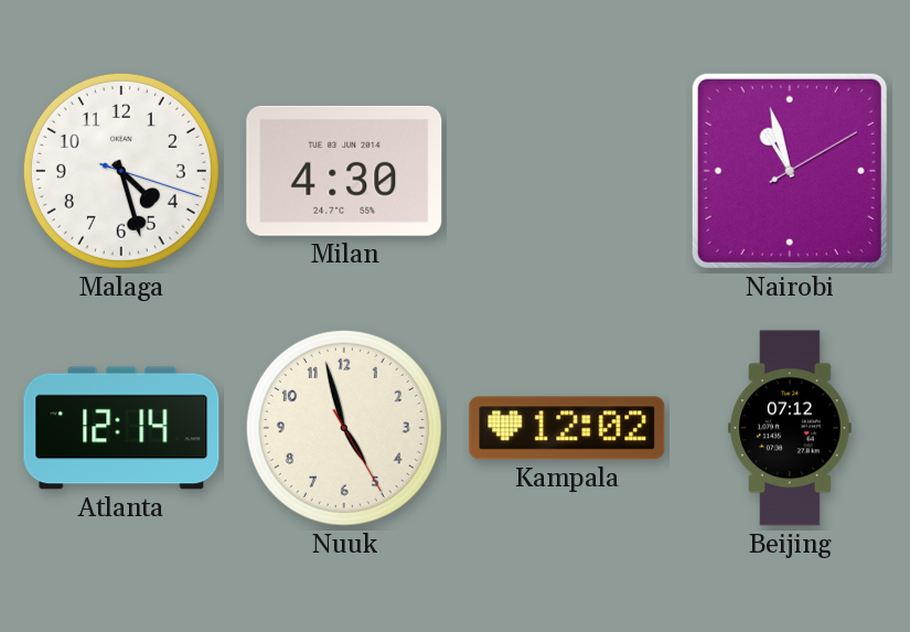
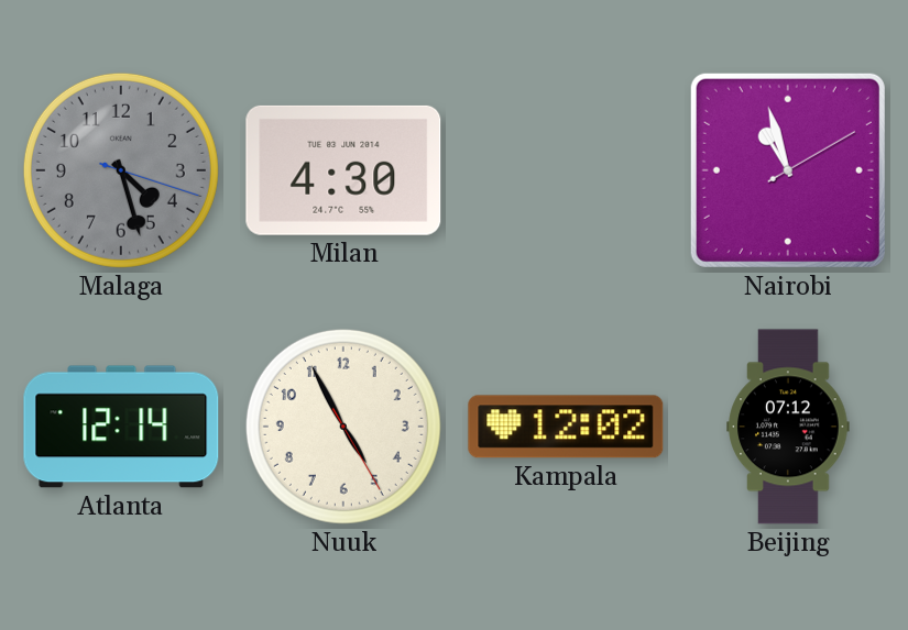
Malaga dial: white -> grey (121, 170)
Nuuk: 4:57 -> 4:55 (343, 427)
